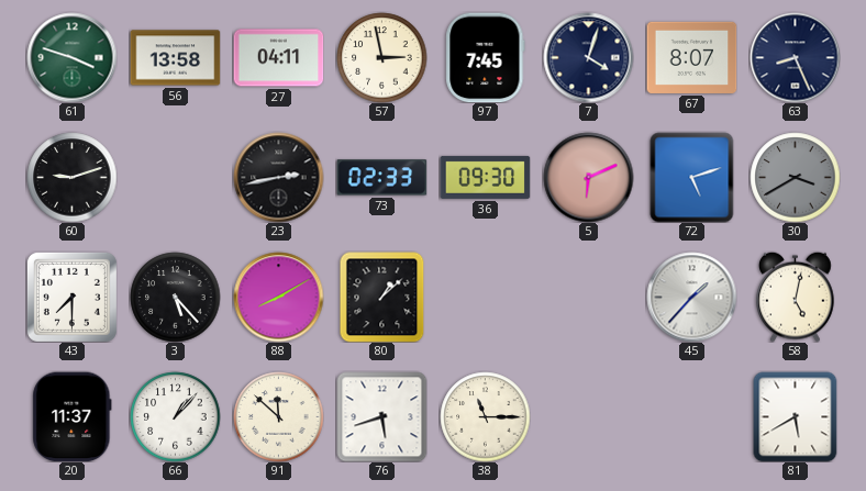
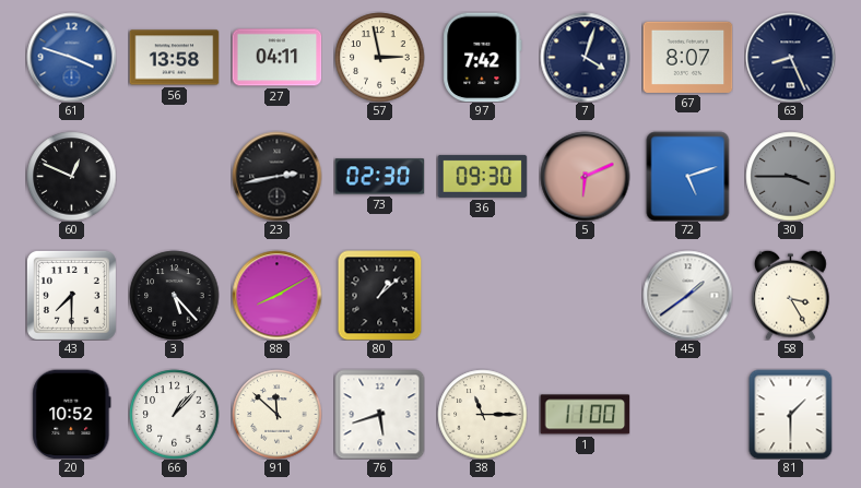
61 dial: green -> blue (71, 57)
97: 7:45 -> 7:42 (483, 57)
60: 9:12 -> 12:49 (71, 176)
73: 02:33 -> 02:30 (379, 177)
30: 3:40 -> 3:45 (790, 176)
45: 1:37 -> 1:39 (687, 295)
58: 5:02 -> 3:25 (791, 295)
20: 11:37 -> 10:52 (72, 414)
1: none -> 11:00 (585, 415)
81: 5:40 -> 1:30 (791, 414)
